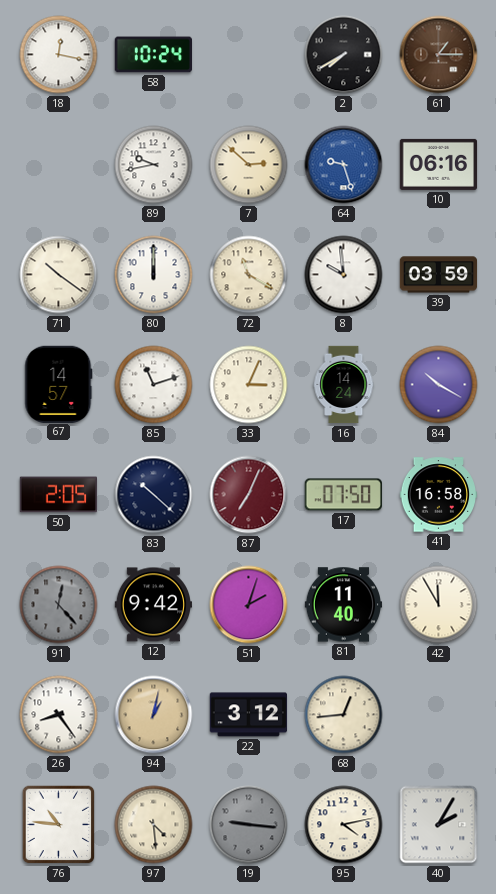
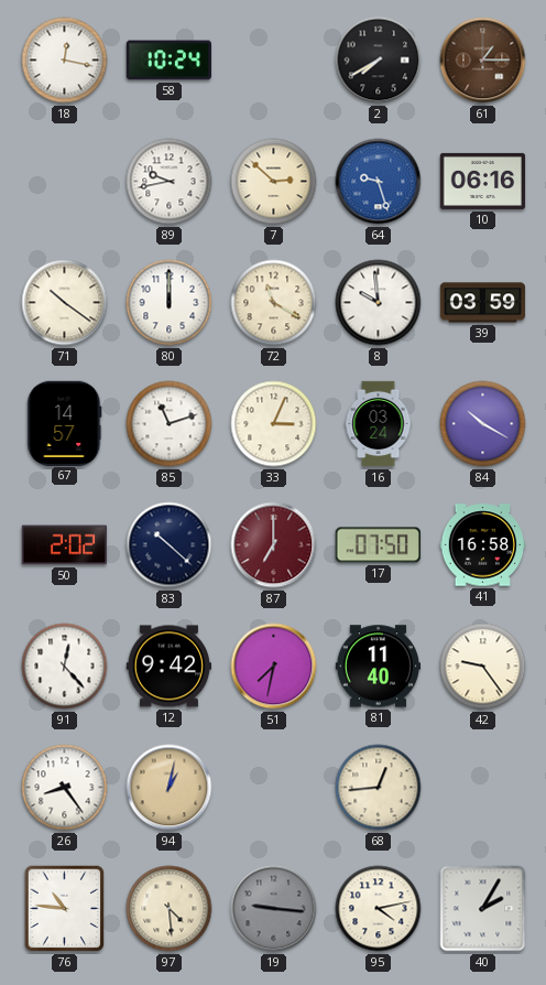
16: 14:24 -> 03:24 (379, 424)
50: 2:05 -> 2:02 (64, 545)
87: 7:04 -> 7:00 (274, 545)
91 dial: grey -> white (65, 667)
51: 2:03 -> 7:32 (274, 667)
42: 11:55 -> 9:24 (483, 667)
22: 3:12 -> none (248, 715)
